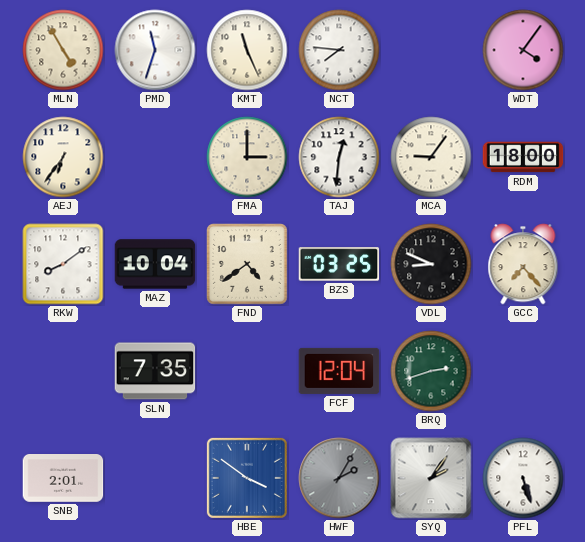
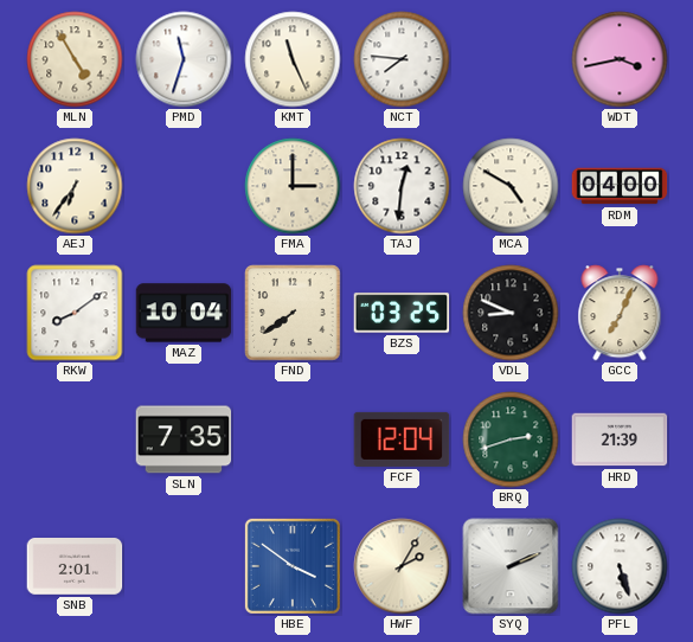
WDT: 4:06 -> 3:43 (620, 59)
MCA: 9:06 -> 4:50 (511, 186)
RDM: 18:00 -> 04:00 (620, 186)
FND: 4:39 -> 7:39 (294, 314)
GCC: 7:23 -> 7:04 (620, 313)
HRD: none -> 21:39 (620, 439)
HWF dial: grey -> cream (402, 566)
SYQ: 2:06 -> 2:11 (511, 566)
